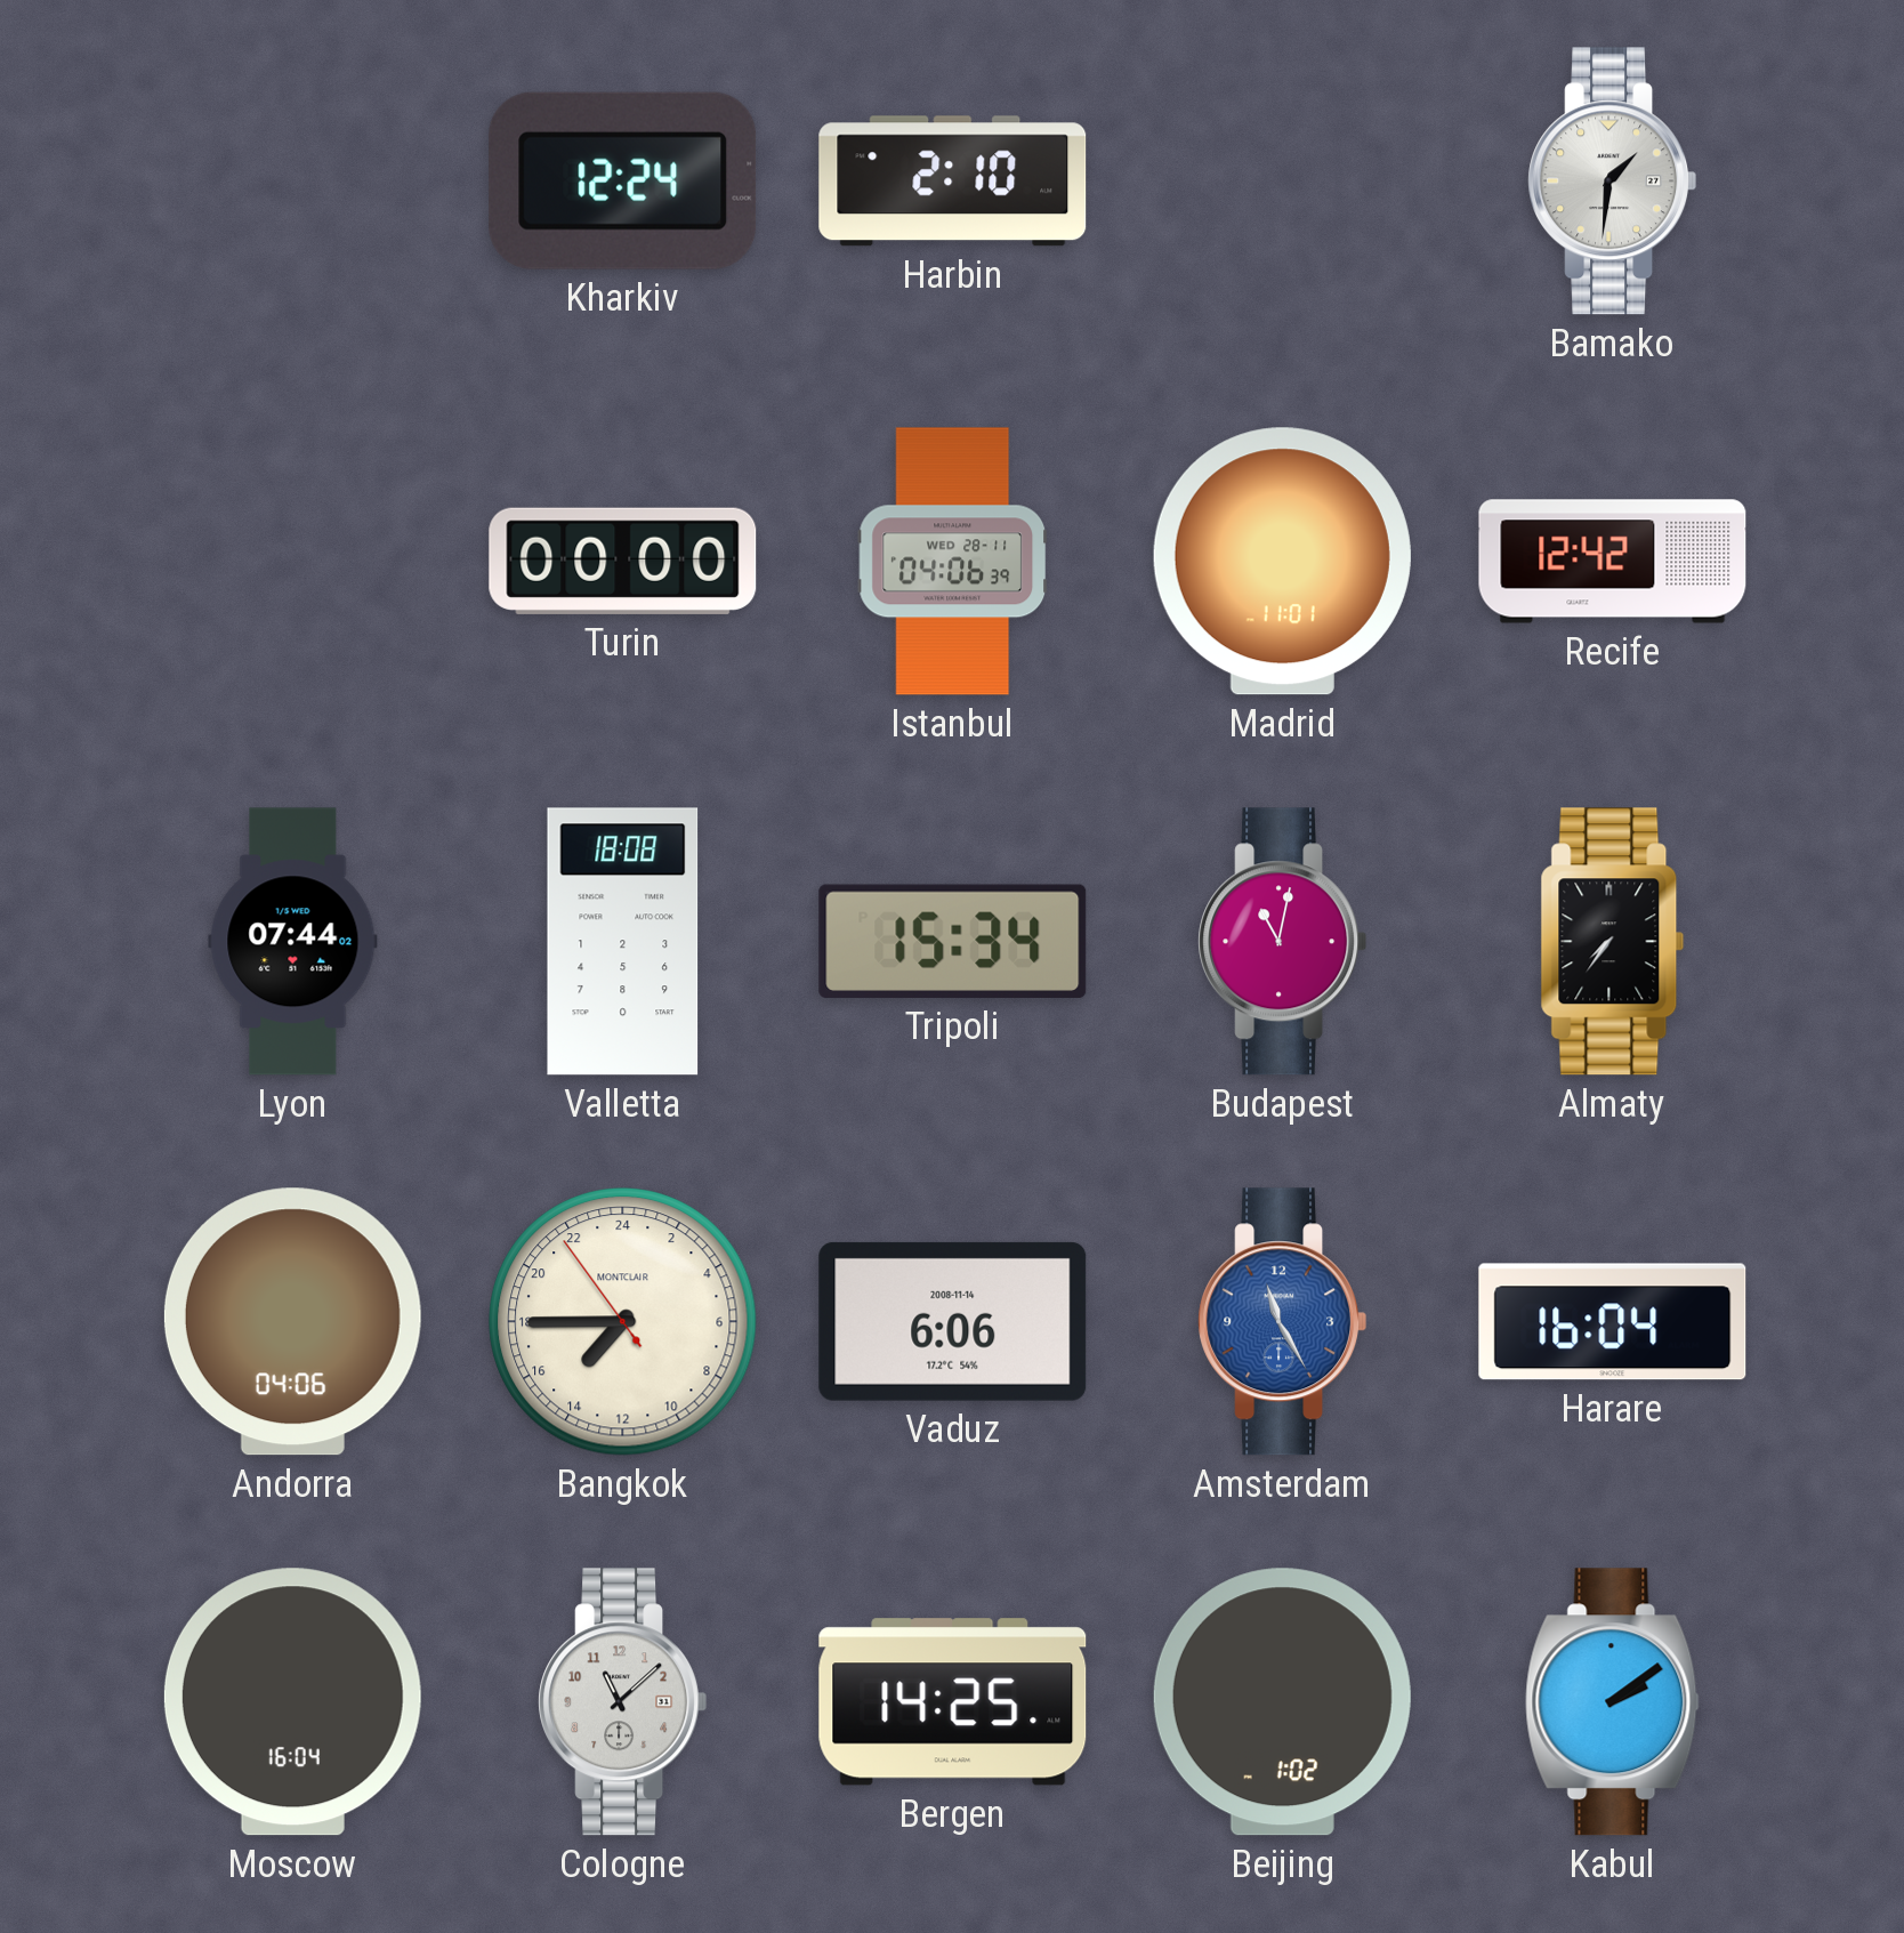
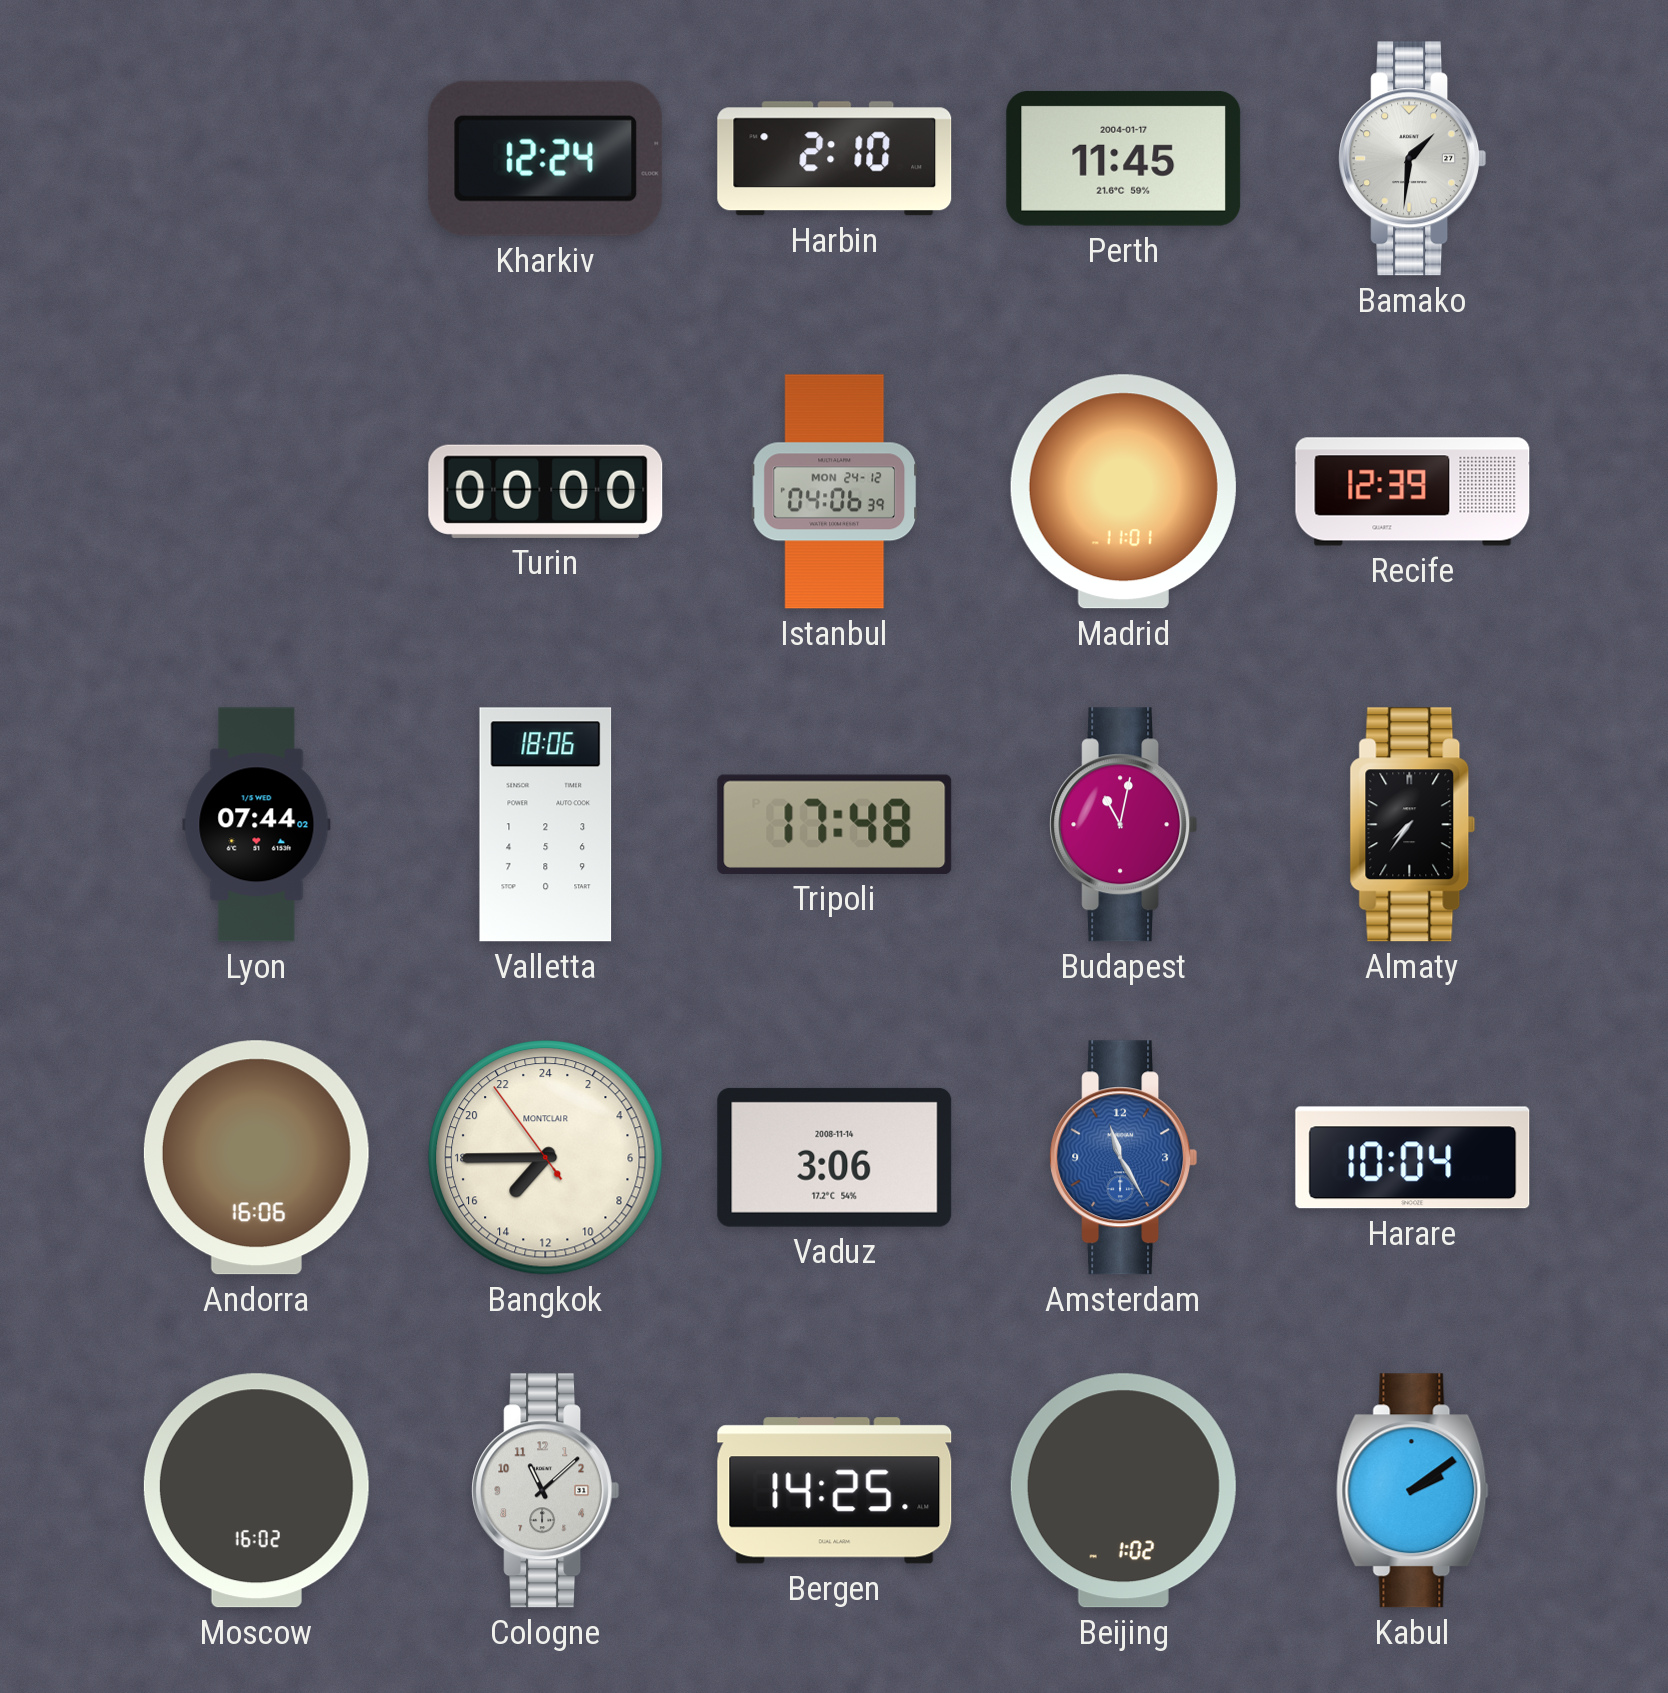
Perth: none -> 11:45 (1124, 158)
Istanbul date: WED 28-11 -> MON 24-12 (835, 492)
Recife: 12:42 -> 12:39 (1413, 492)
Valletta: 18:08 -> 18:06 (546, 825)
Tripoli: 15:34 -> 17:48 (835, 824)
Andorra: 04:06 -> 16:06 (256, 1158)
Vaduz: 6:06 -> 3:06 (835, 1157)
Harare: 16:04 -> 10:04 (1413, 1158)
Moscow: 16:04 -> 16:02 (256, 1491)
